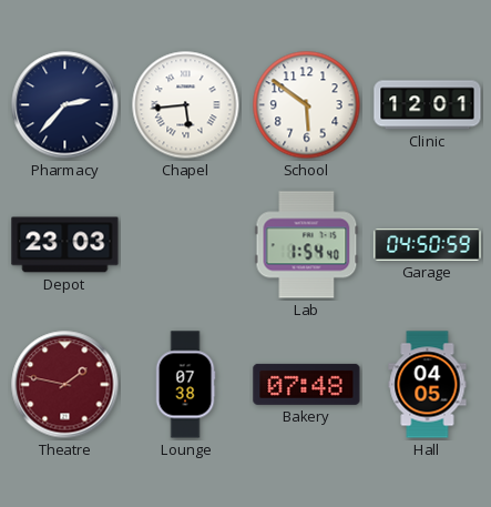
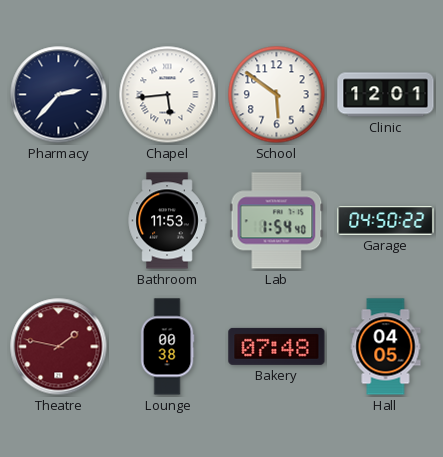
Depot: 23:03 -> none (65, 245)
Bathroom: none -> 11:53 (167, 221)
Garage: 04:50:59 -> 04:50:22 (386, 221)
Lounge: 07:38 -> 00:38 (167, 347)
